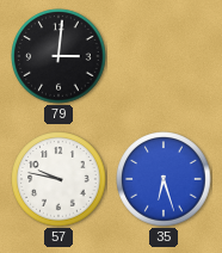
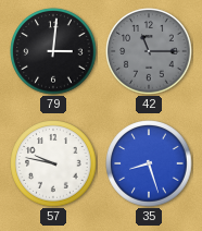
42: none -> 11:15 (149, 51)
35: 6:27 -> 8:27 (149, 163)
